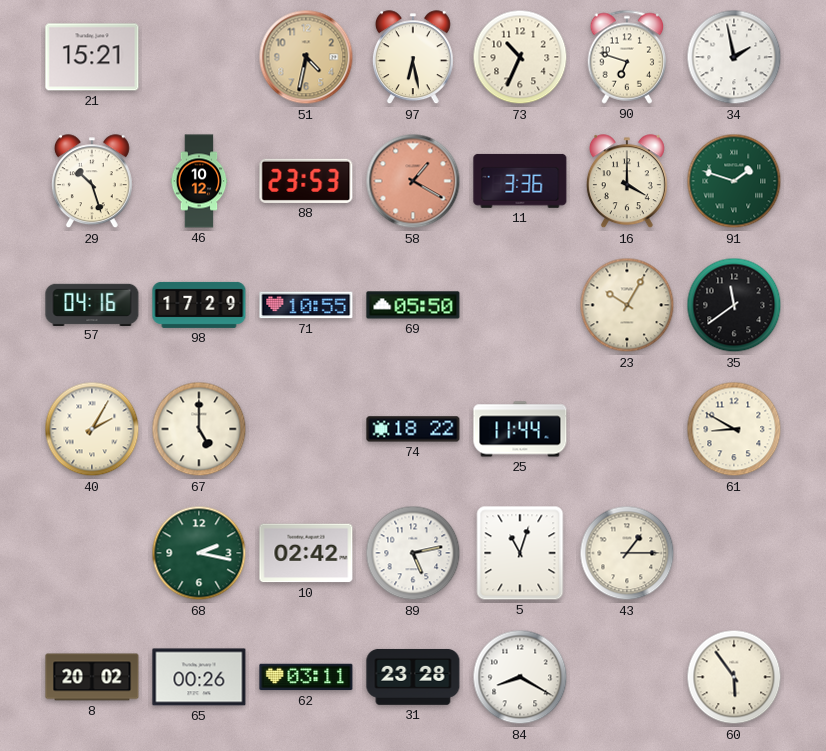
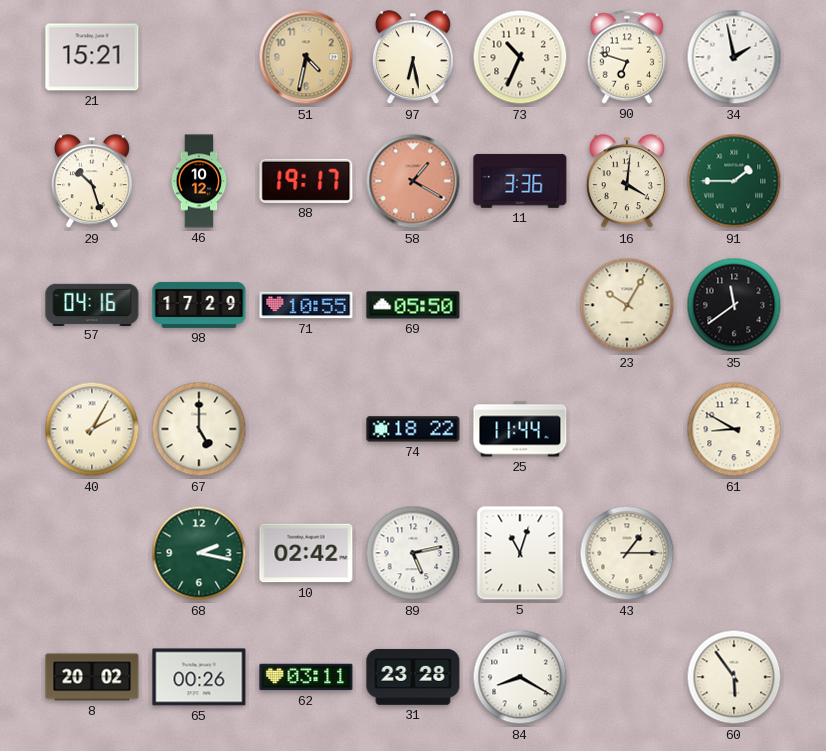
88: 23:53 -> 19:17 (306, 181)
16: 4:00 -> 4:01 (627, 182)
91: 1:48 -> 1:45 (734, 181)
